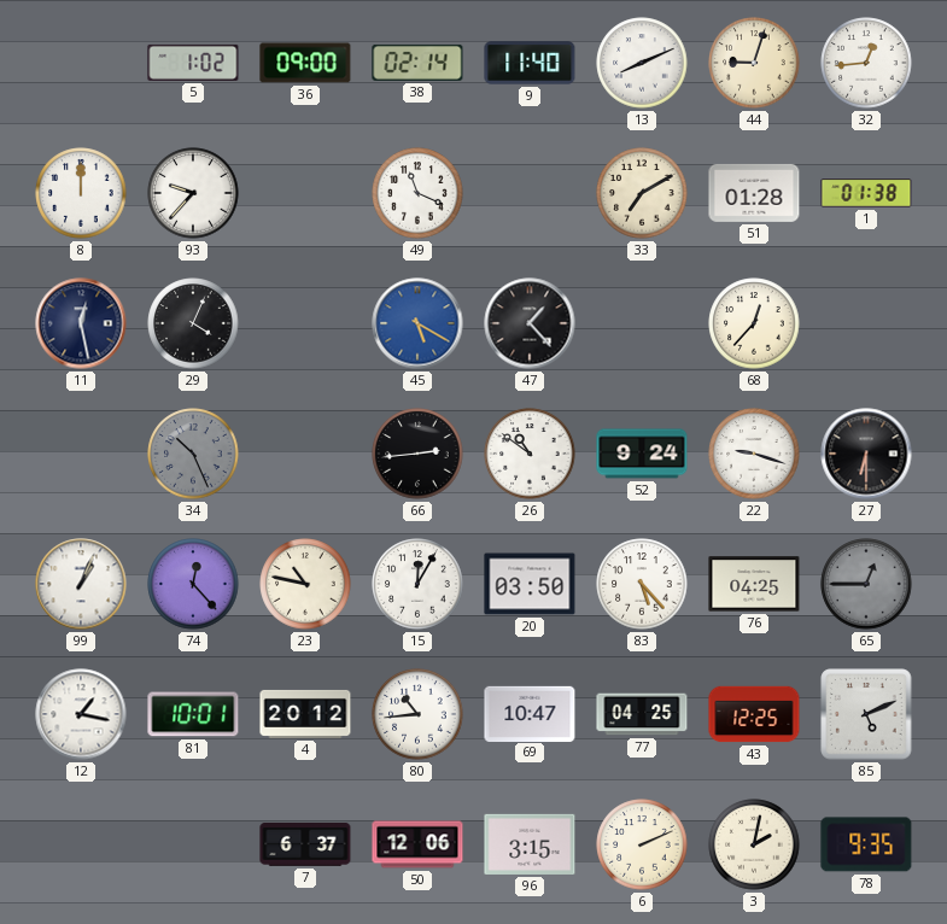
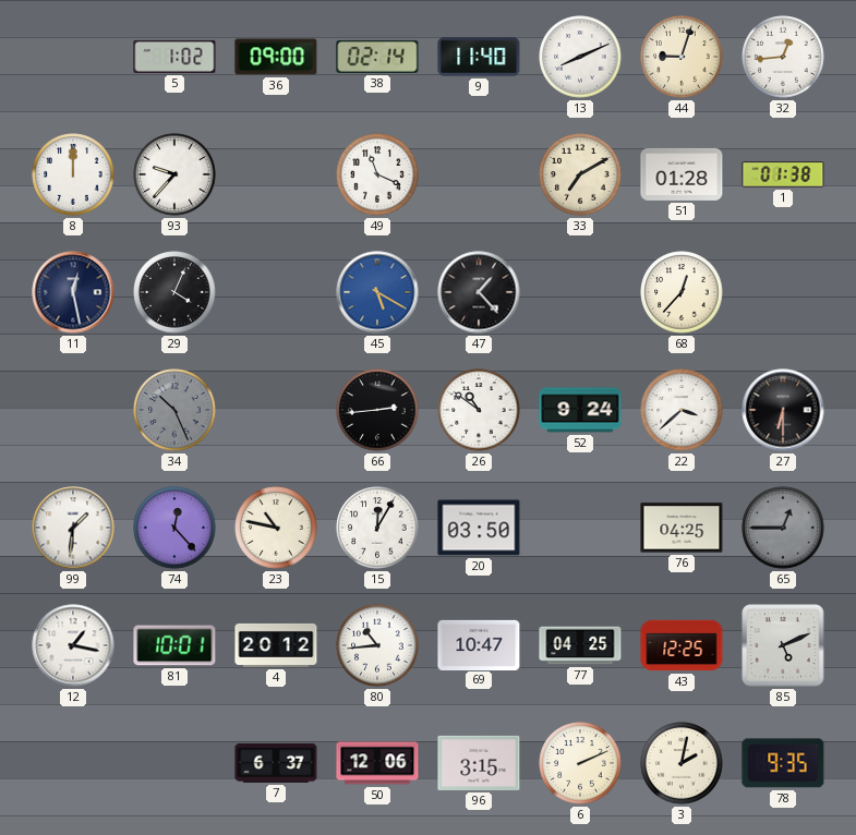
22: 9:18 -> 3:38 (682, 410)
99: 1:04 -> 1:31 (73, 528)
83: 5:23 -> none (642, 584)
